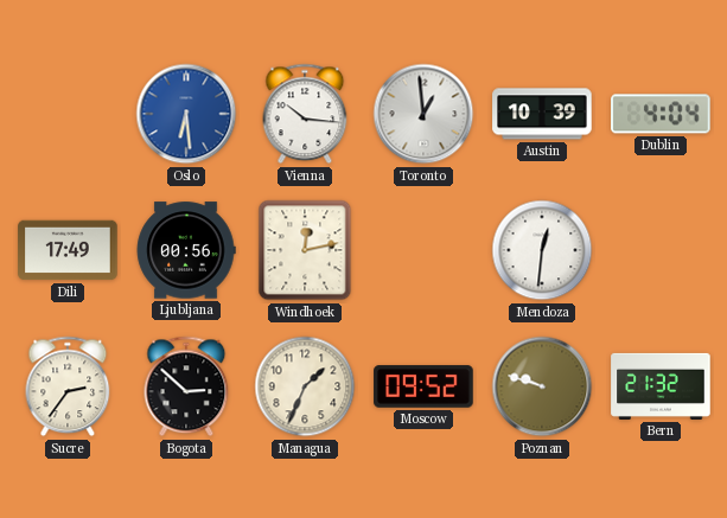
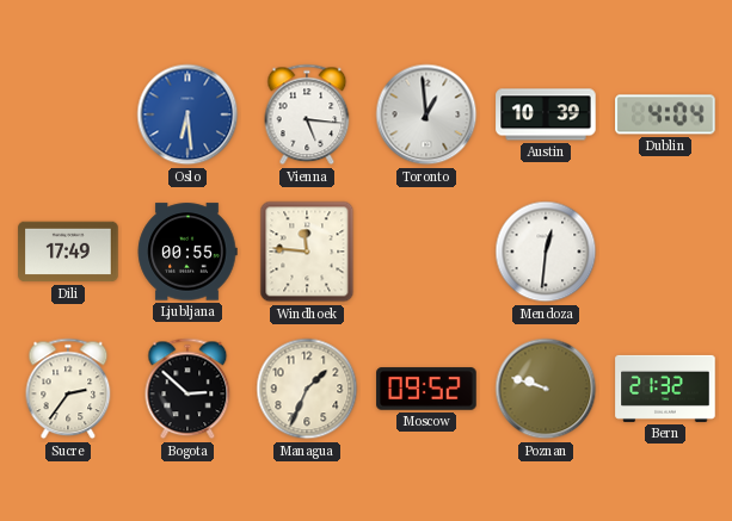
Vienna: 10:16 -> 5:16 (307, 114)
Ljubljana: 00:56 -> 00:55 (187, 252)
Windhoek: 12:13 -> 11:46 (307, 252)
